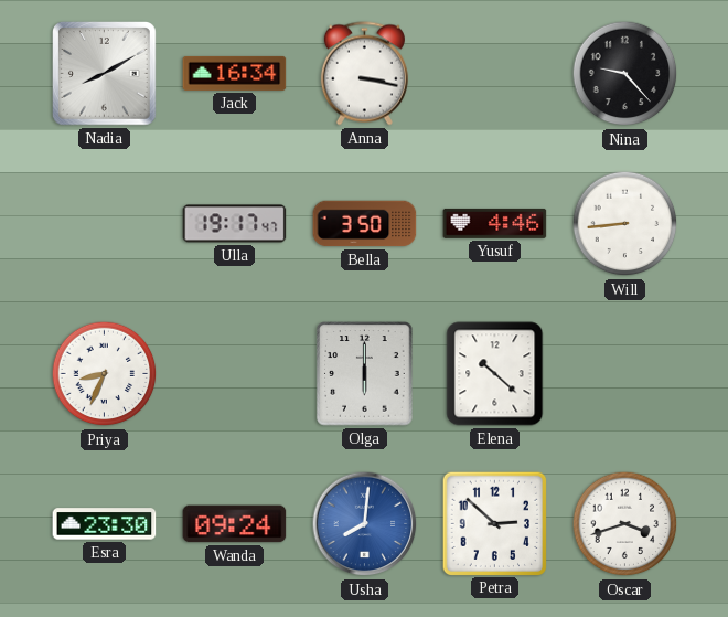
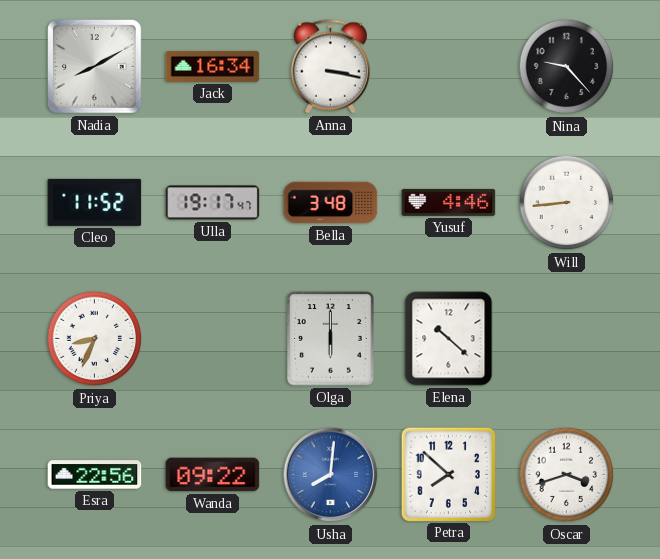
Cleo: none -> 11:52 (95, 202)
Bella: 3:50 -> 3:48 (331, 203)
Esra: 23:30 -> 22:56 (95, 475)
Wanda: 09:24 -> 09:22 (213, 475)
Petra: 2:52 -> 7:52 (448, 474)
